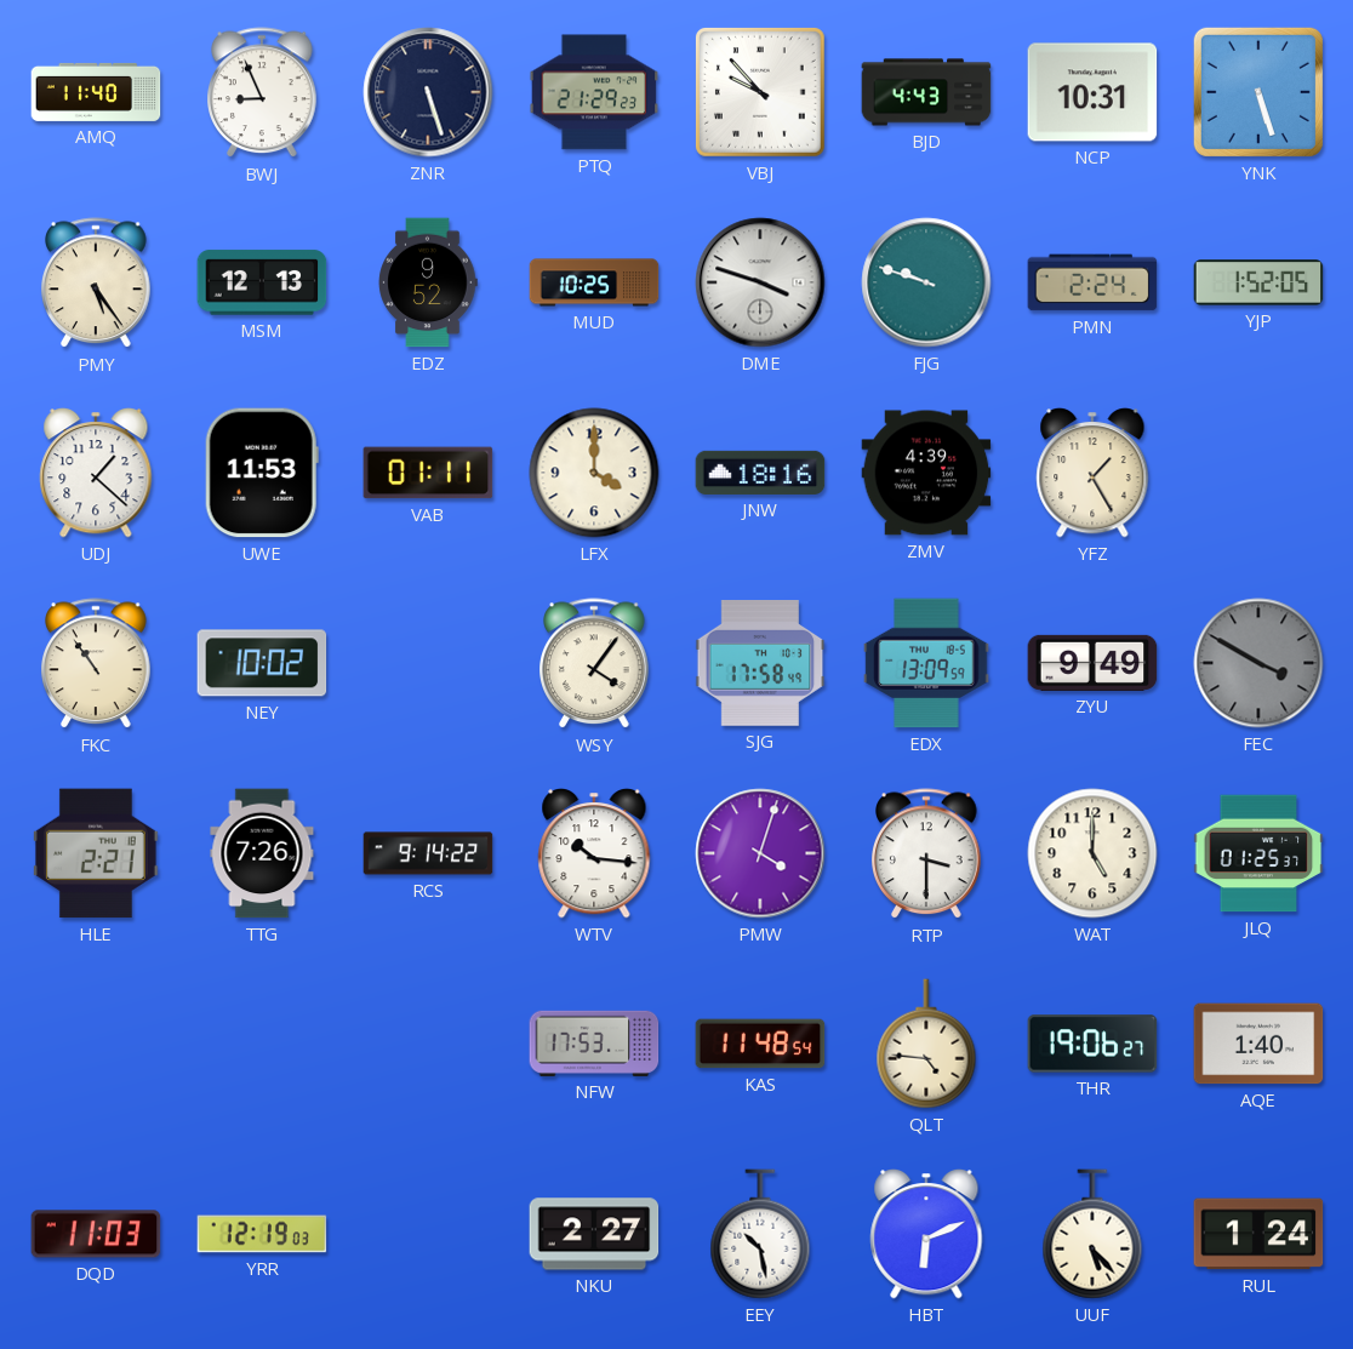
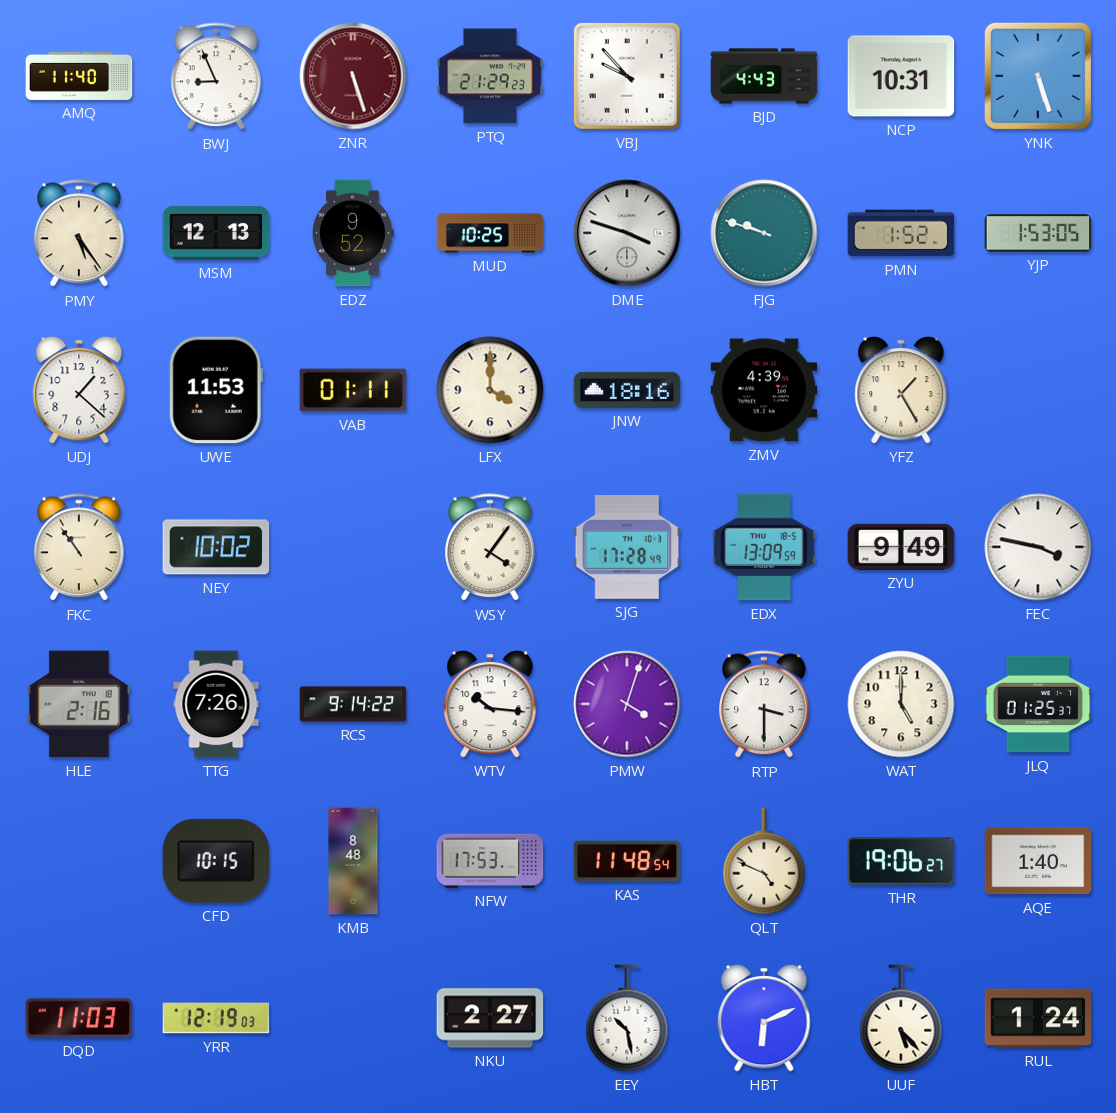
ZNR dial: navy -> burgundy (353, 76)
PMN: 2:24 -> 1:52 (901, 233)
YJP: 1:52 -> 1:53 (1038, 233)
SJG: 17:58 -> 17:28 (627, 548)
FEC: 3:50 -> 3:47 (1038, 547)
FEC dial: grey -> white (1038, 547)
HLE: 2:21 -> 2:16 (79, 704)
CFD: none -> 10:15 (216, 861)
KMB: none -> 8:48 (353, 861)
QLT: 4:46 -> 4:49 (764, 861)
